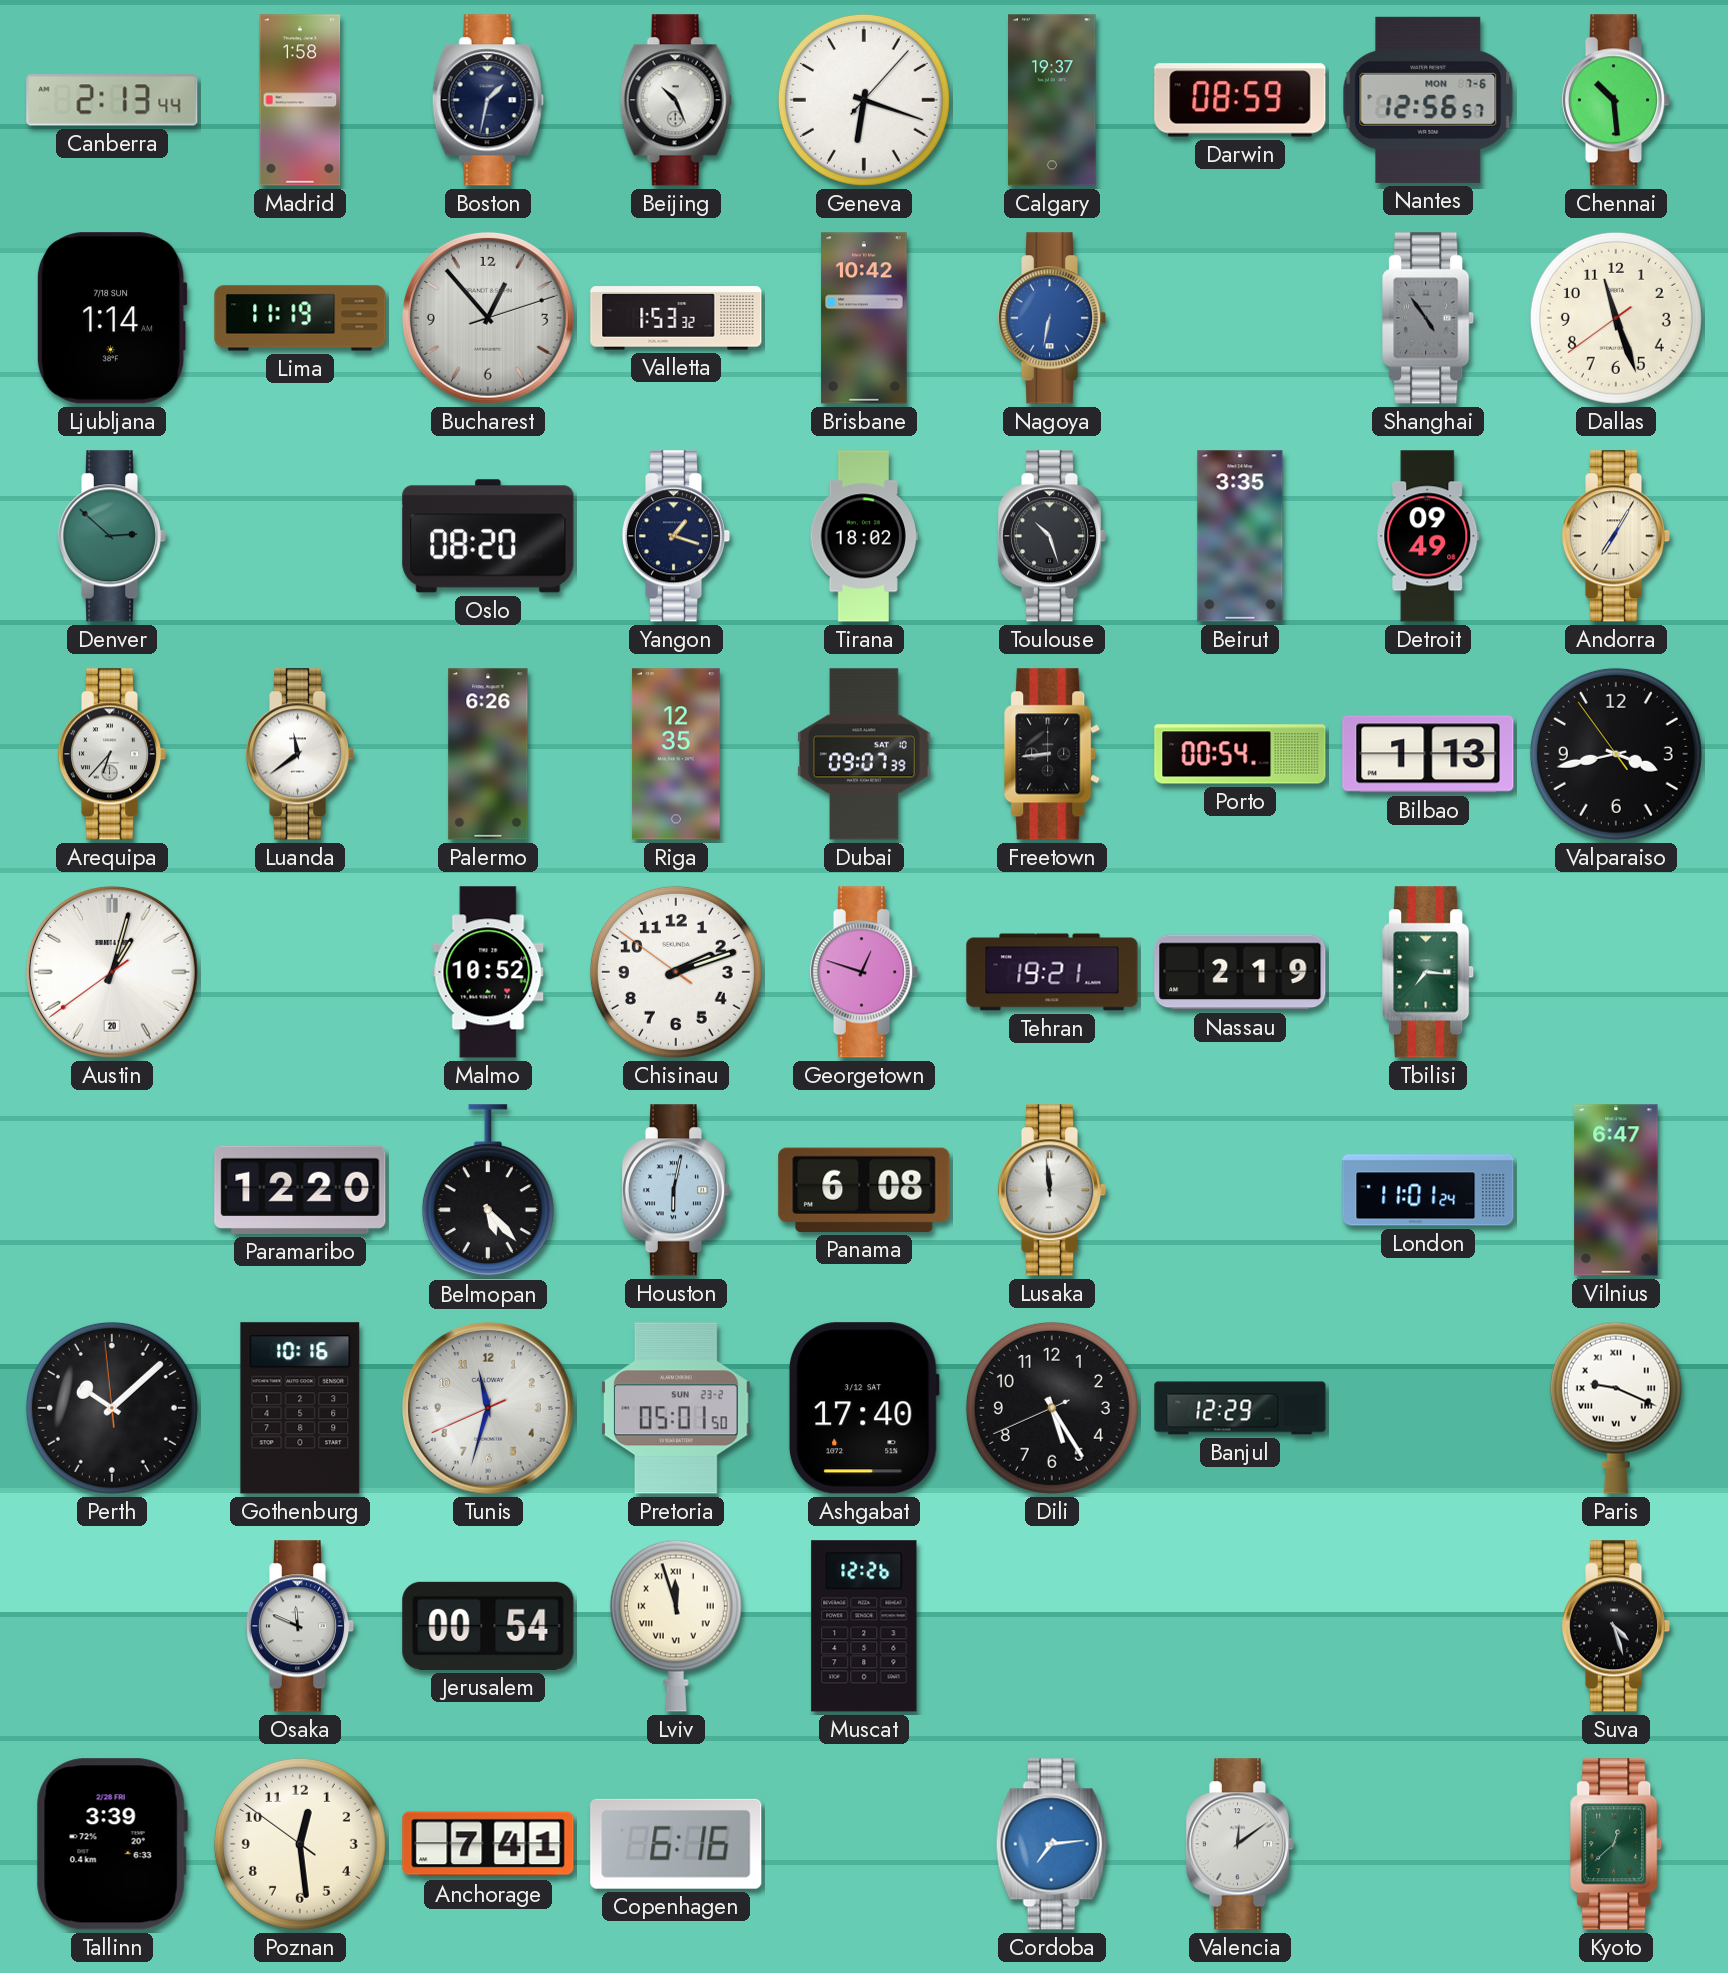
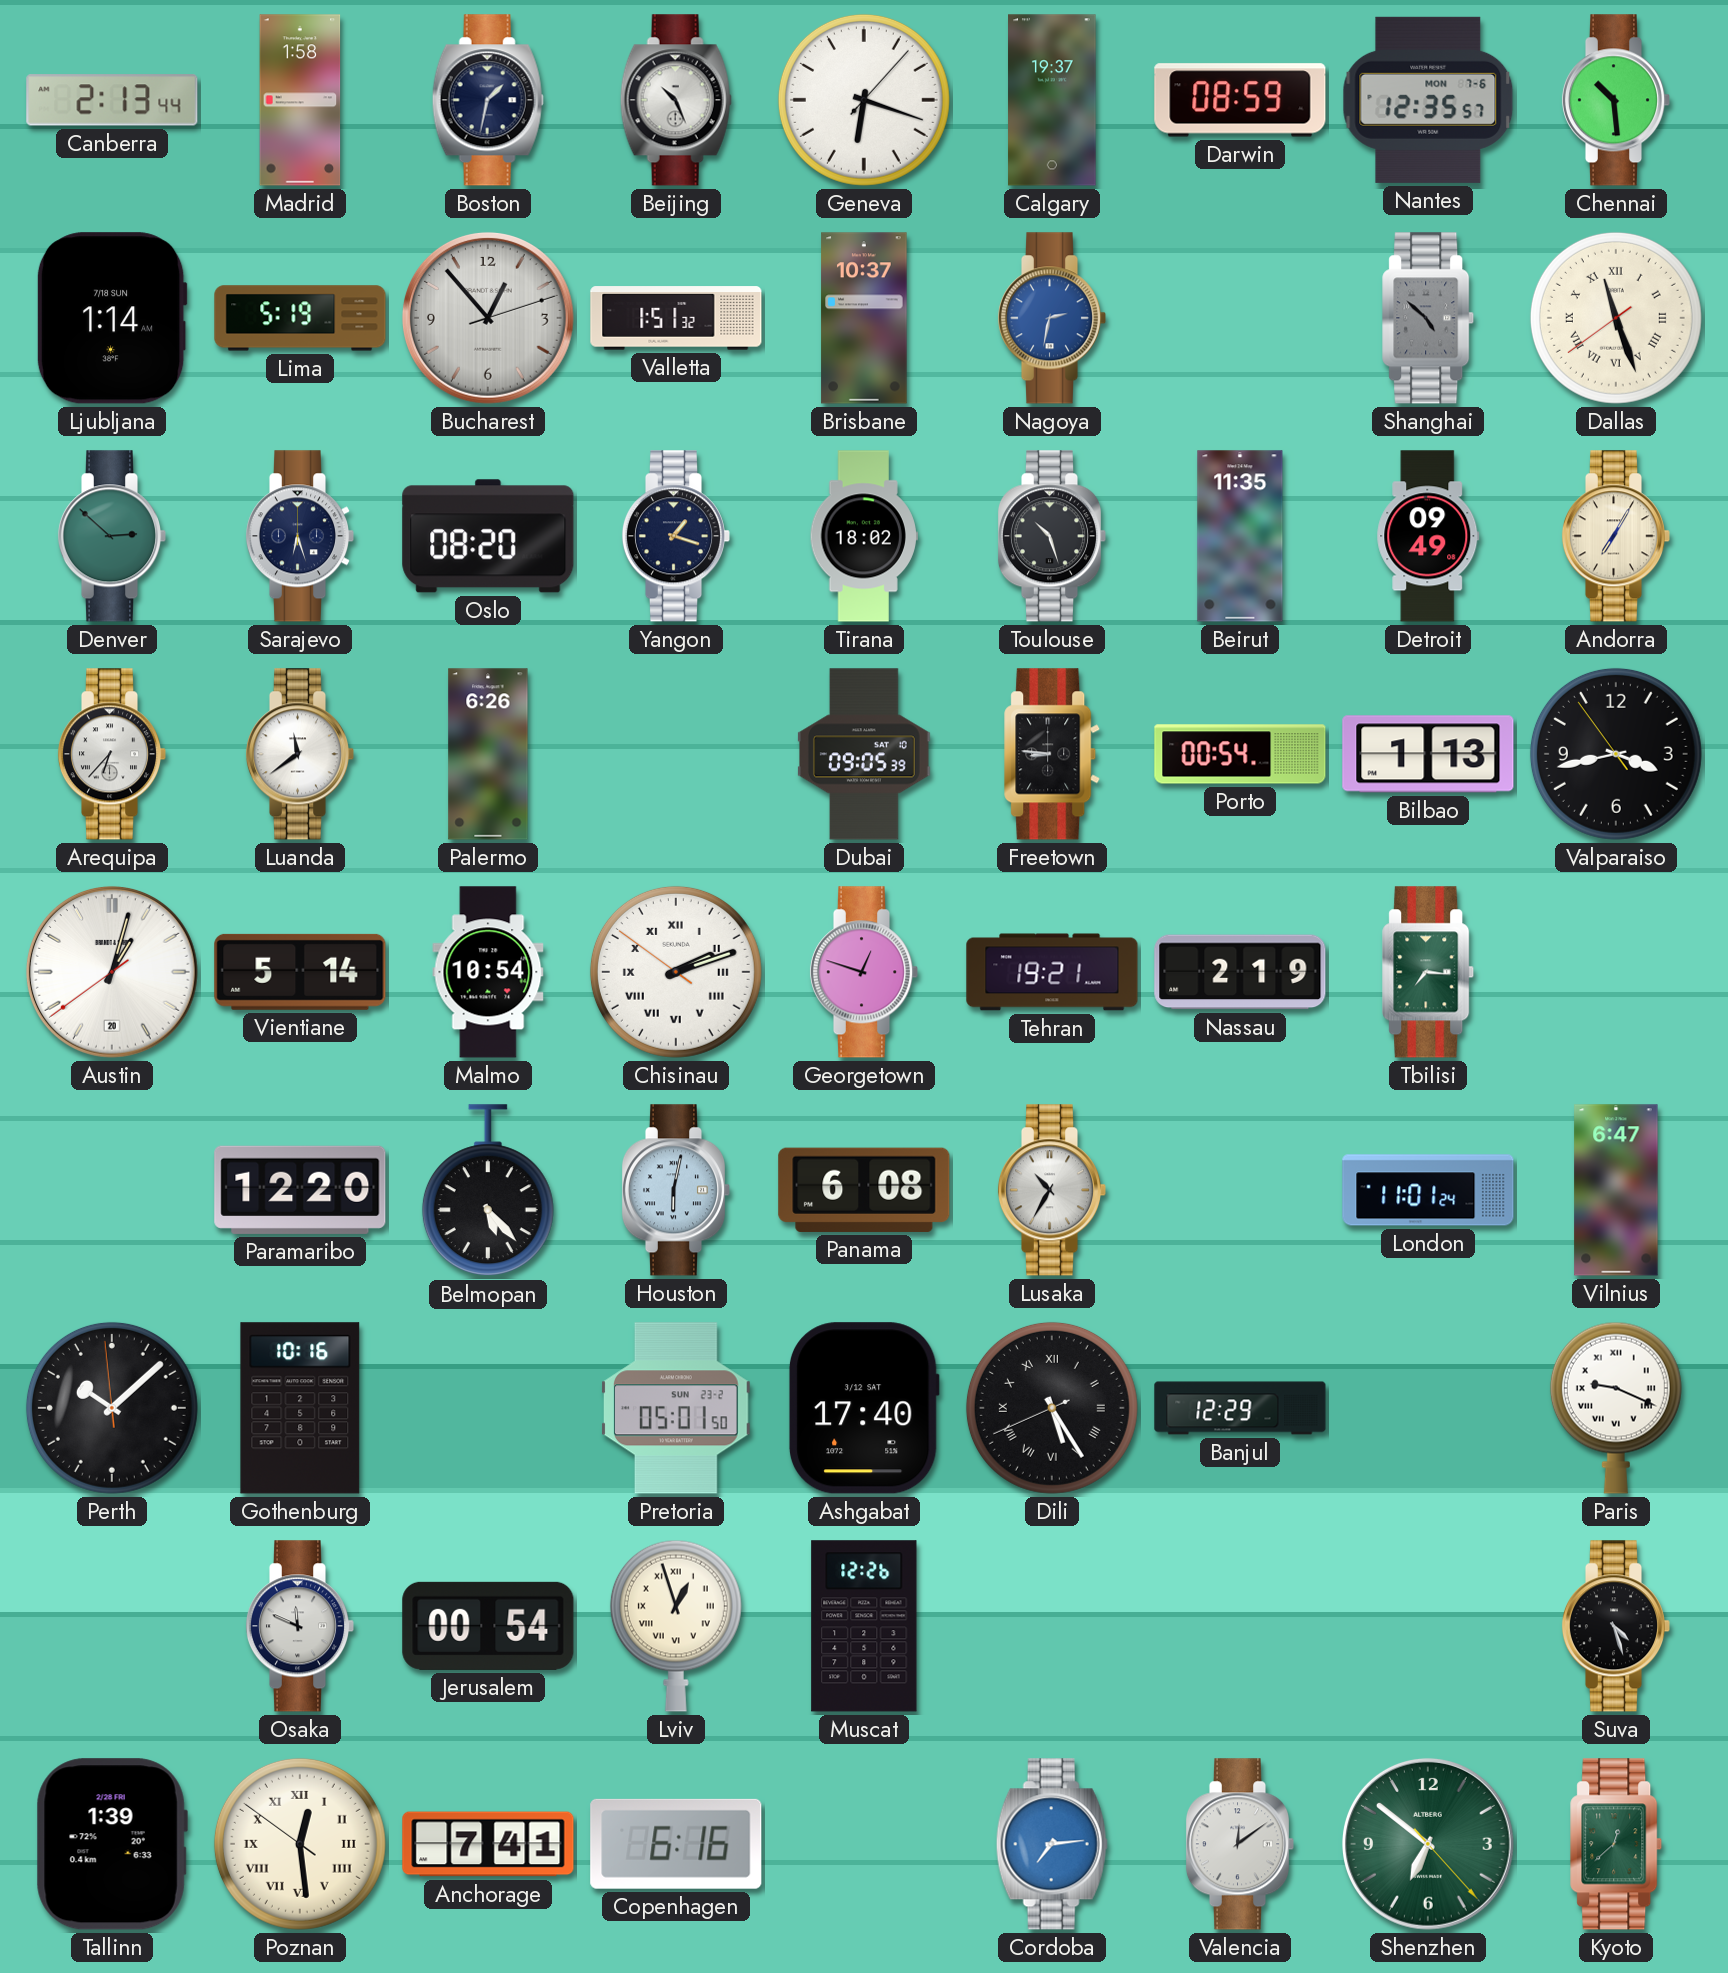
Nantes: 12:56 -> 12:35 (1428, 100)
Lima: 11:19 -> 5:19 (300, 318)
Valletta: 1:53 -> 1:51 (676, 318)
Brisbane: 10:42 -> 10:37 (864, 318)
Nagoya: 6:32 -> 2:32 (1052, 318)
Shanghai: 4:54 -> 4:52 (1429, 318)
Dallas numerals: Arabic -> Roman (1616, 318)
Sarajevo: none -> 6:27 (300, 536)
Beirut: 3:35 -> 11:35 (1240, 536)
Riga: 12:35 -> none (676, 754)
Dubai: 09:07 -> 09:05 (865, 754)
Freetown: 8:44 -> 8:46 (1053, 754)
Vientiane: none -> 5:14 (300, 972)
Malmo: 10:52 -> 10:54 (488, 972)
Chisinau numerals: Arabic -> Roman (676, 972)
Lusaka: 11:59 -> 10:35 (1052, 1190)
Tunis: 11:32 -> none (488, 1408)
Dili numerals: Arabic -> Roman (1052, 1408)
Lviv: 11:57 -> 12:57 (676, 1626)
Tallinn: 3:39 -> 1:39 (112, 1844)
Poznan numerals: Arabic -> Roman (300, 1844)
Shenzhen: none -> 6:51 (1428, 1844)
